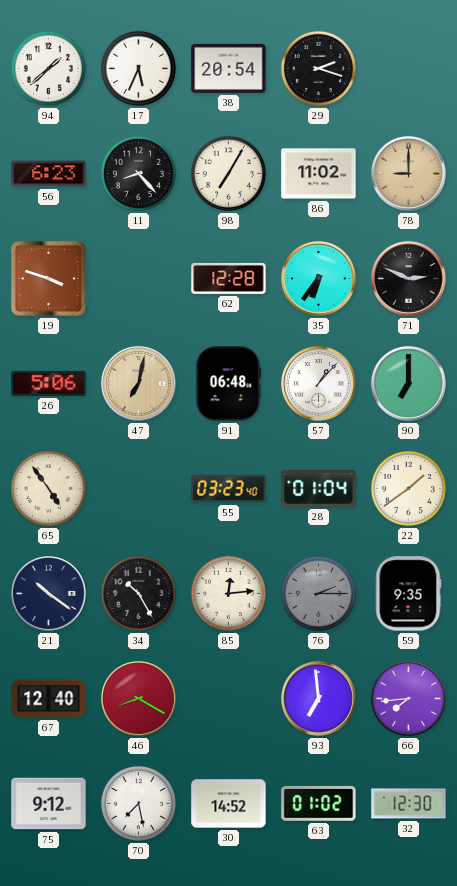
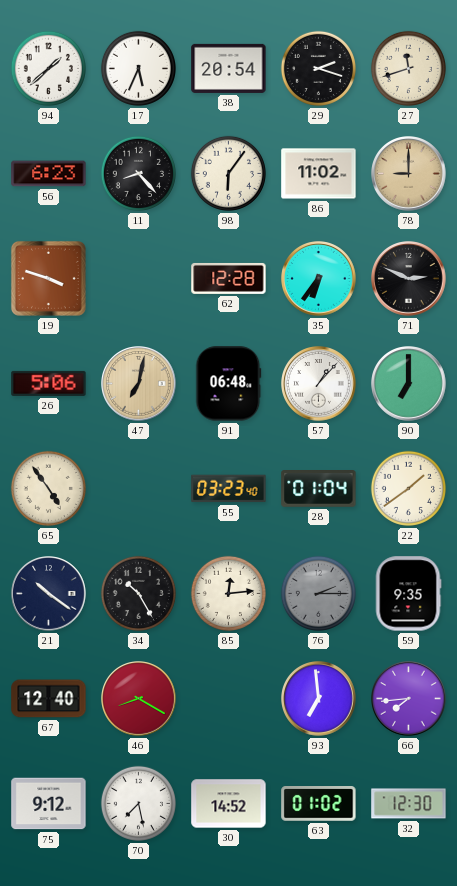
27: none -> 11:42 (408, 68)
98: 7:05 -> 6:06 (228, 173)
